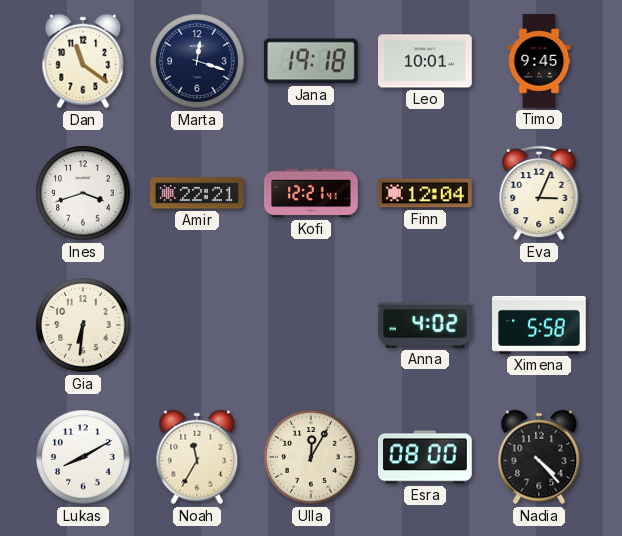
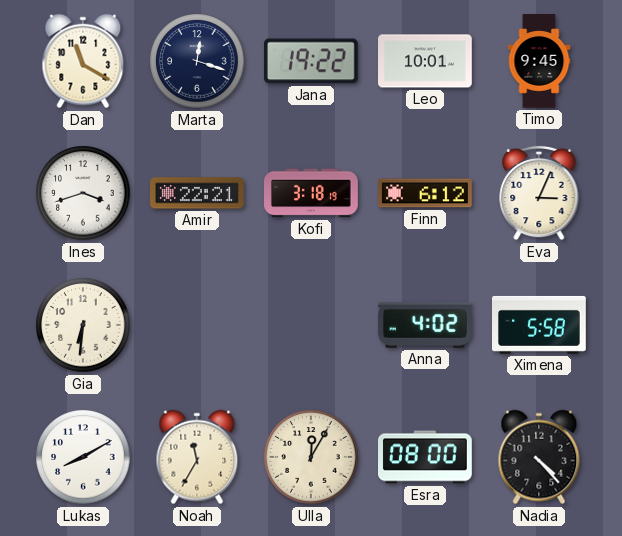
Dan: 11:21 -> 11:20 (83, 61)
Jana: 19:18 -> 19:22 (311, 61)
Kofi: 12:21 -> 3:18 (312, 193)
Finn: 12:04 -> 6:12 (426, 193)
